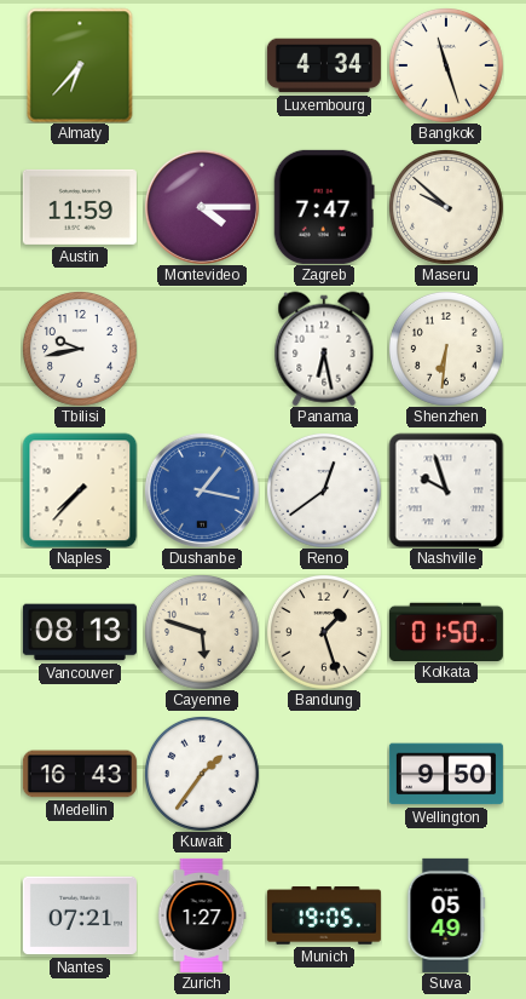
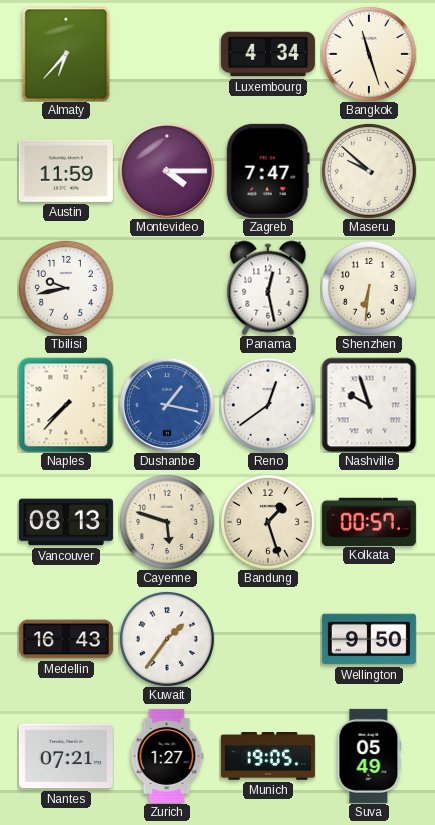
Panama: 6:28 -> 12:28 (268, 288)
Kolkata: 01:50 -> 00:57 (369, 521)
